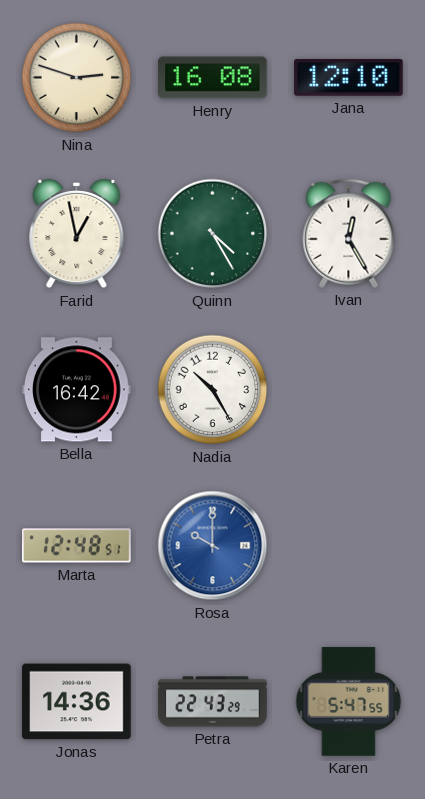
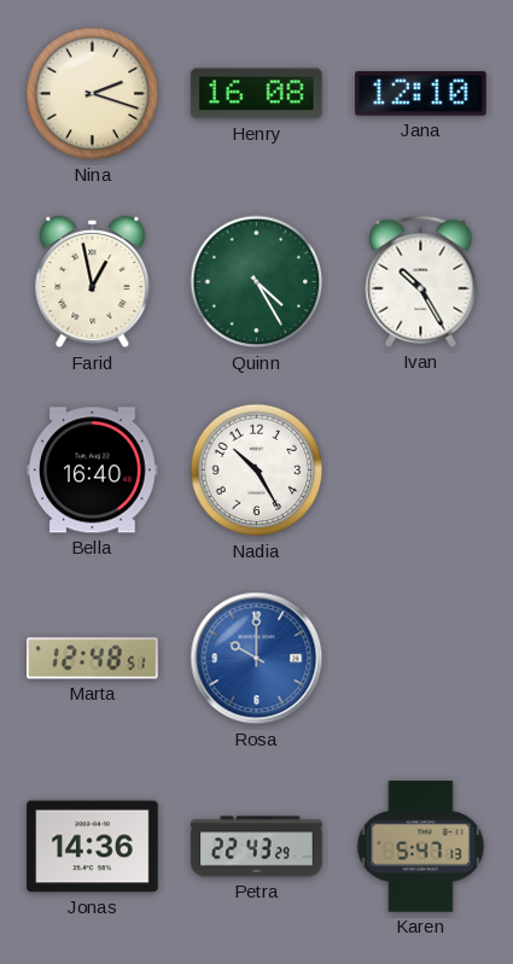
Nina: 2:48 -> 2:18 (93, 94)
Ivan: 12:25 -> 10:25 (421, 281)
Bella: 16:42 -> 16:40 (93, 471)
Karen: 5:47:55 -> 5:47:13 (421, 847)
